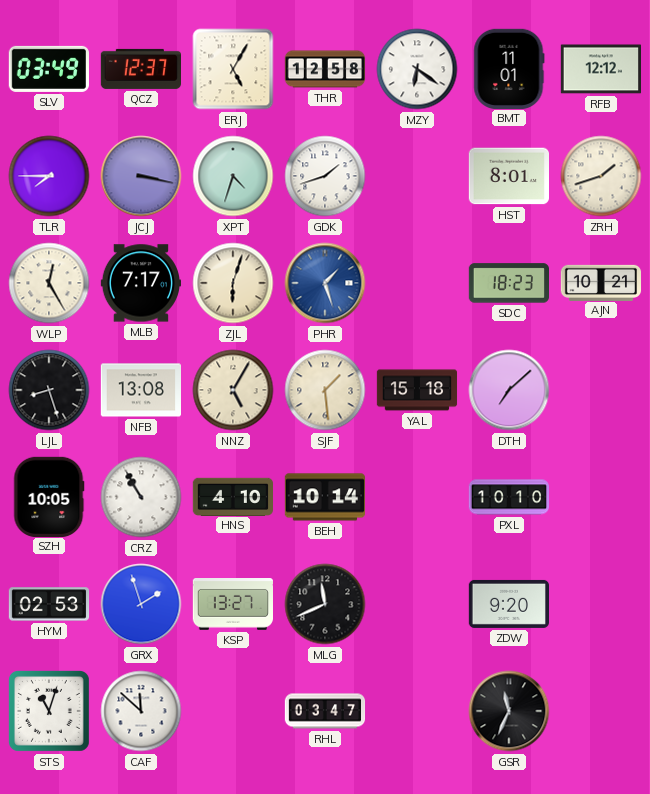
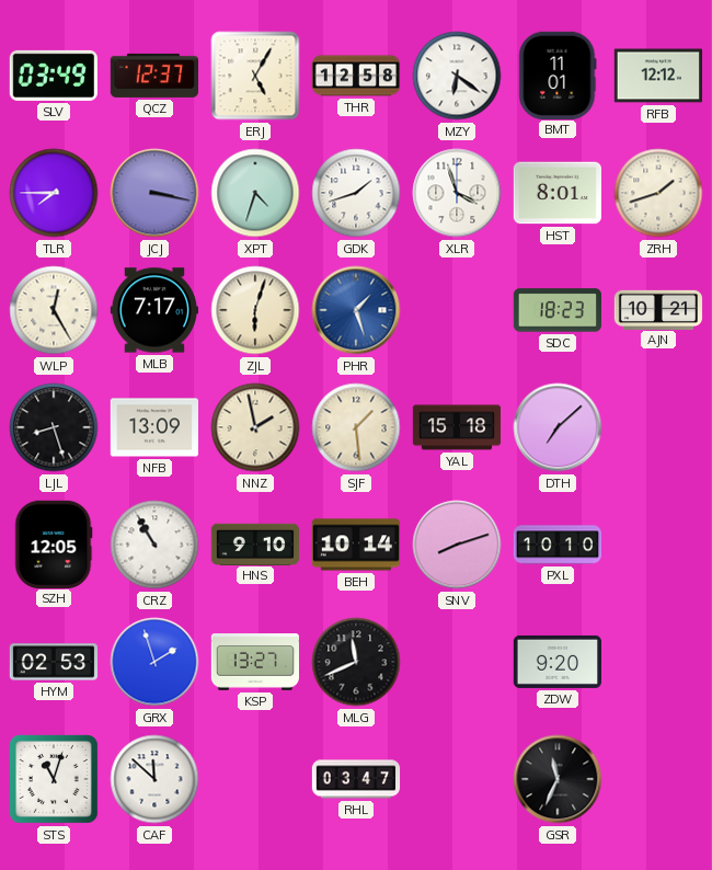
XLR: none -> 3:57 (457, 193)
NFB: 13:08 -> 13:09 (153, 427)
NNZ: 5:05 -> 1:58 (255, 427)
SZH: 10:05 -> 12:05 (54, 543)
HNS: 4:10 -> 9:10 (254, 543)
SNV: none -> 8:12 (457, 545)
